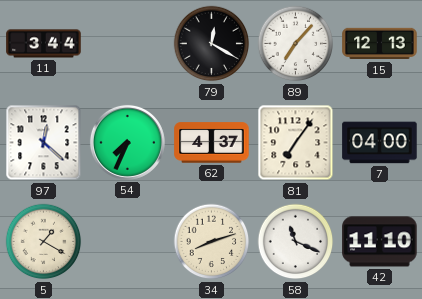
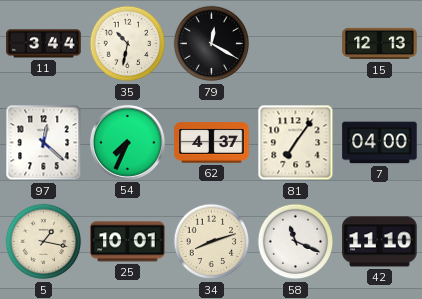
35: none -> 10:32 (128, 44)
89: 7:07 -> none (296, 44)
5: 1:20 -> 1:17 (44, 242)
25: none -> 10:01 (128, 242)
